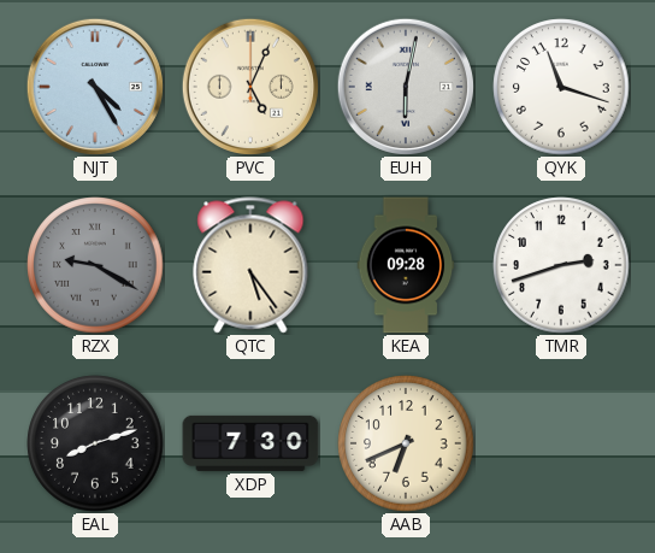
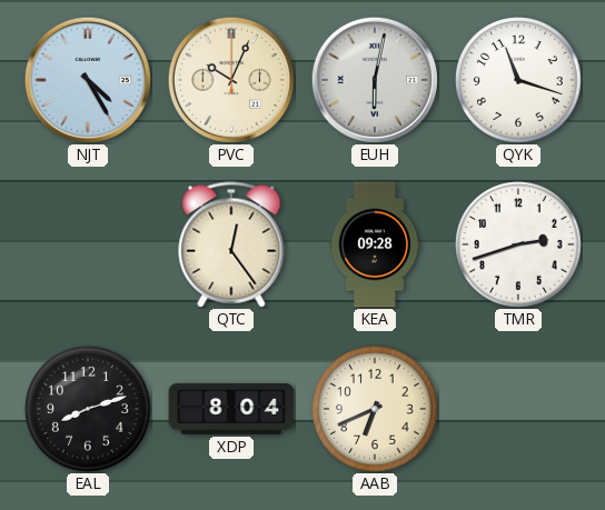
PVC: 5:04 -> 10:04 (231, 80)
RZX: 9:20 -> none (95, 265)
QTC: 5:24 -> 12:24 (231, 244)
XDP: 7:30 -> 8:04 (231, 409)
